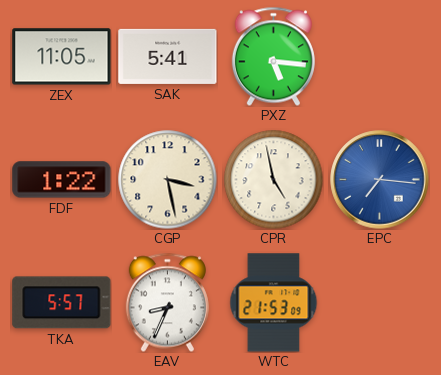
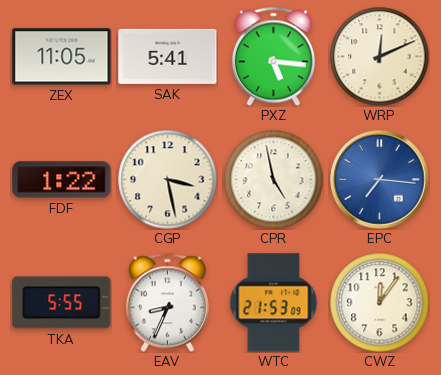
WRP: none -> 12:11 (380, 57)
TKA: 5:57 -> 5:55 (62, 303)
CWZ: none -> 12:06 (380, 303)
